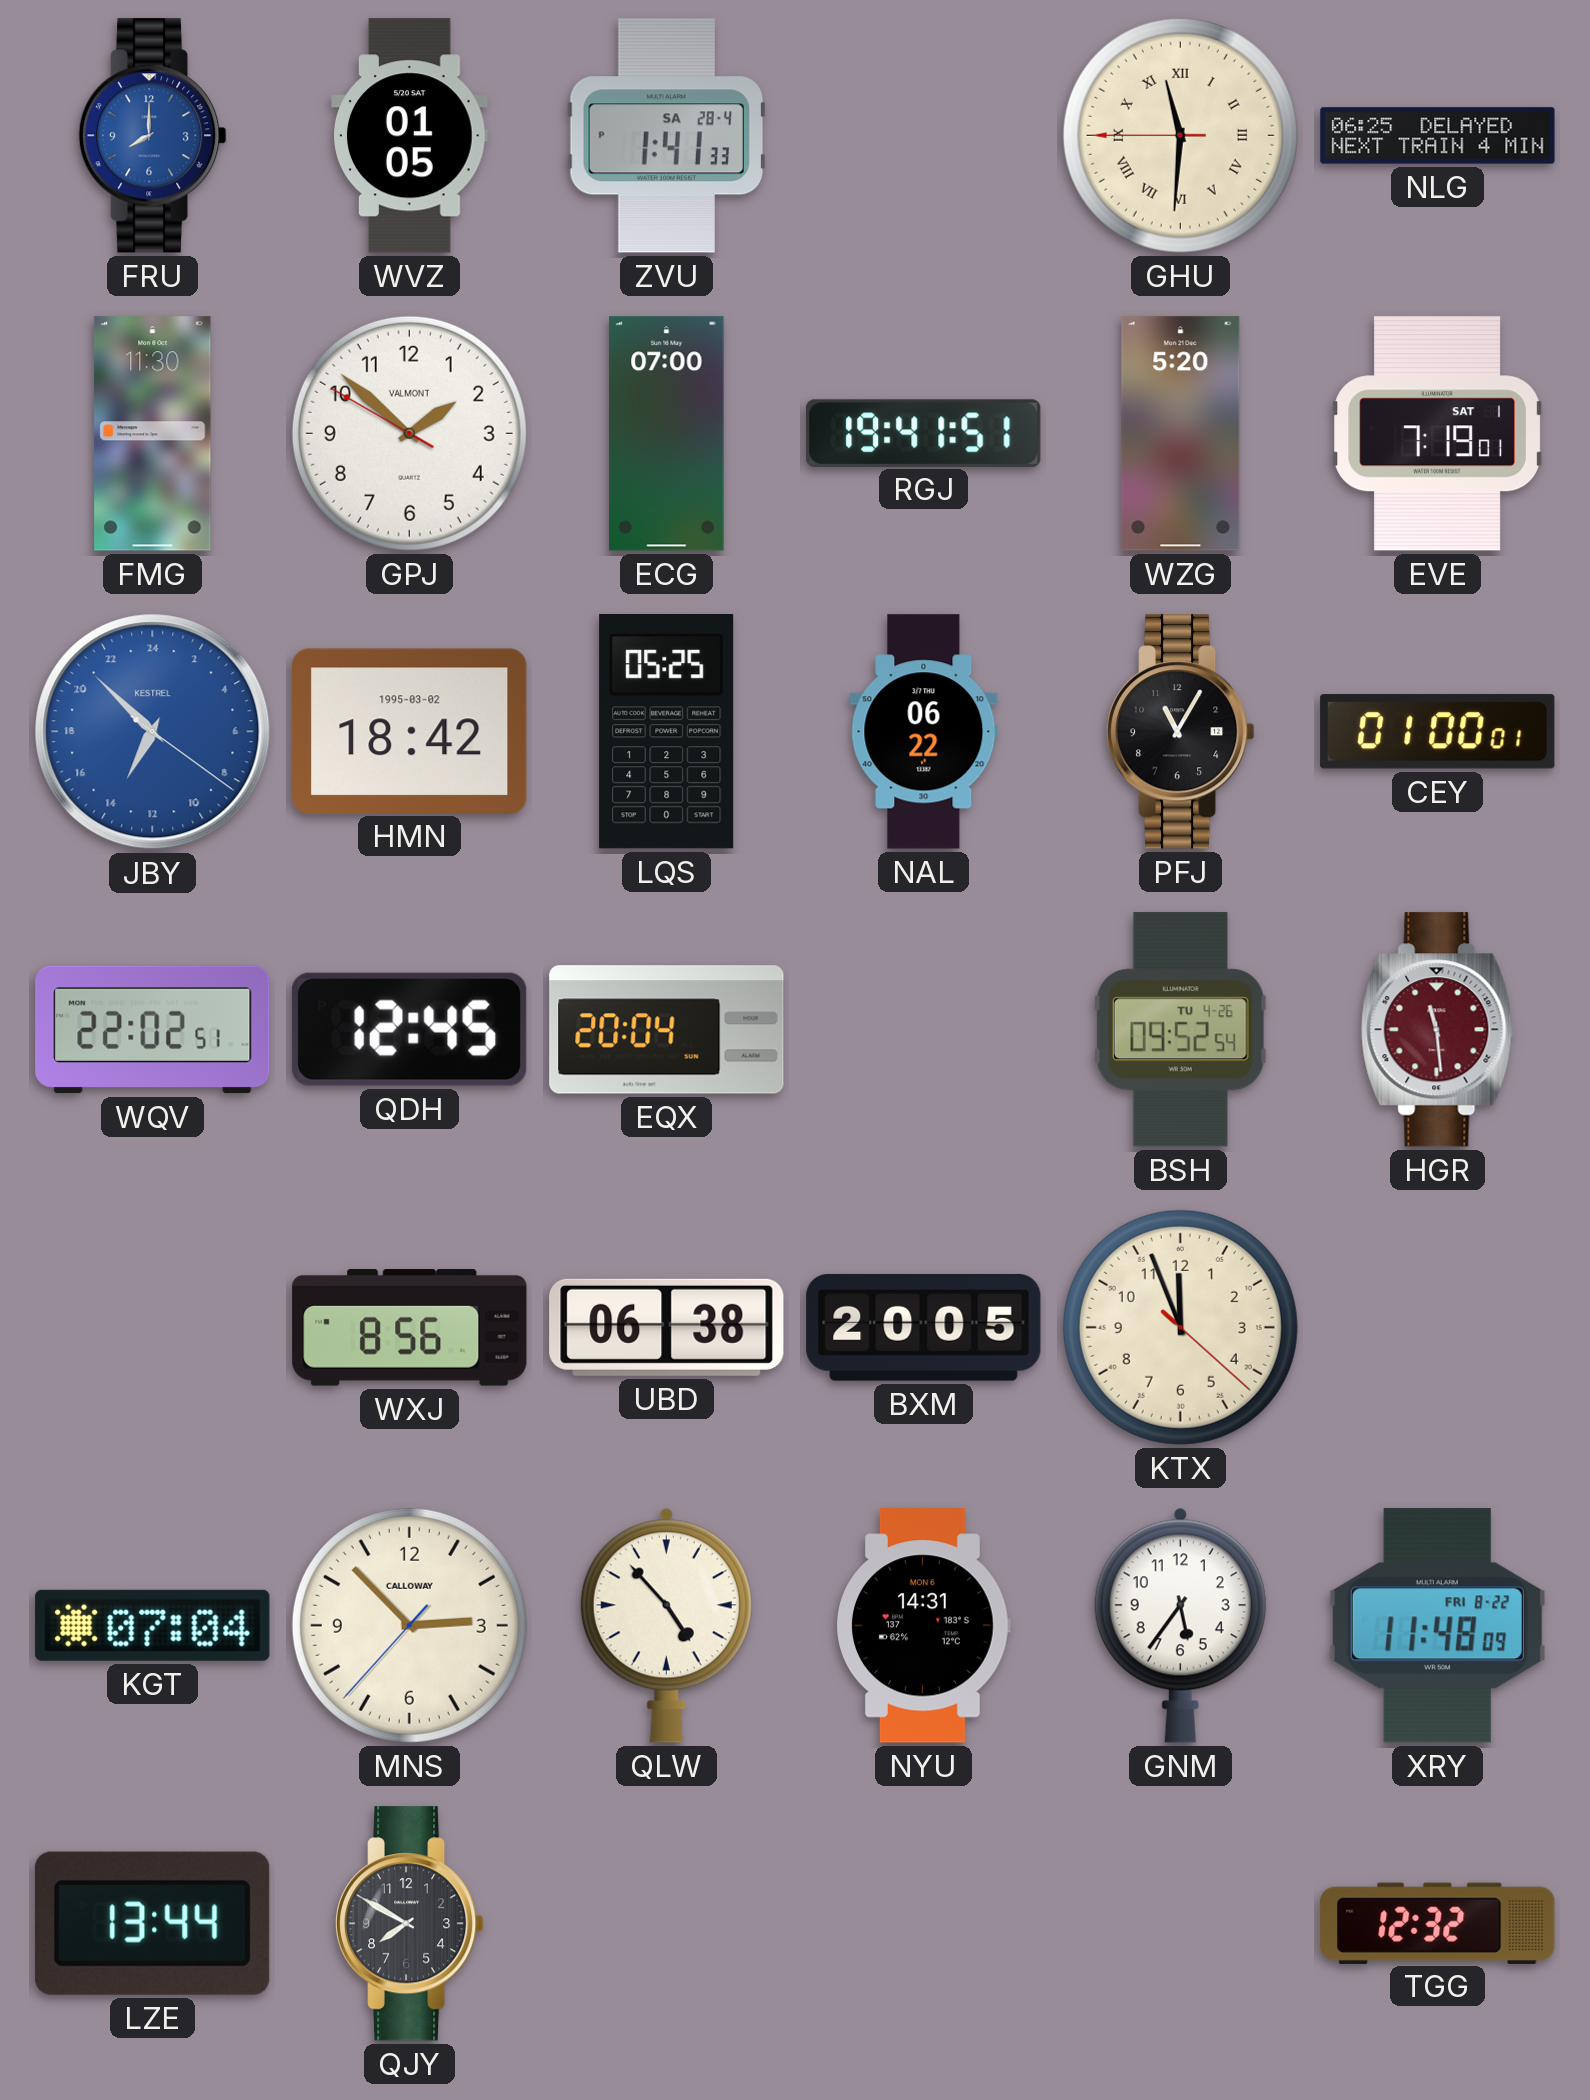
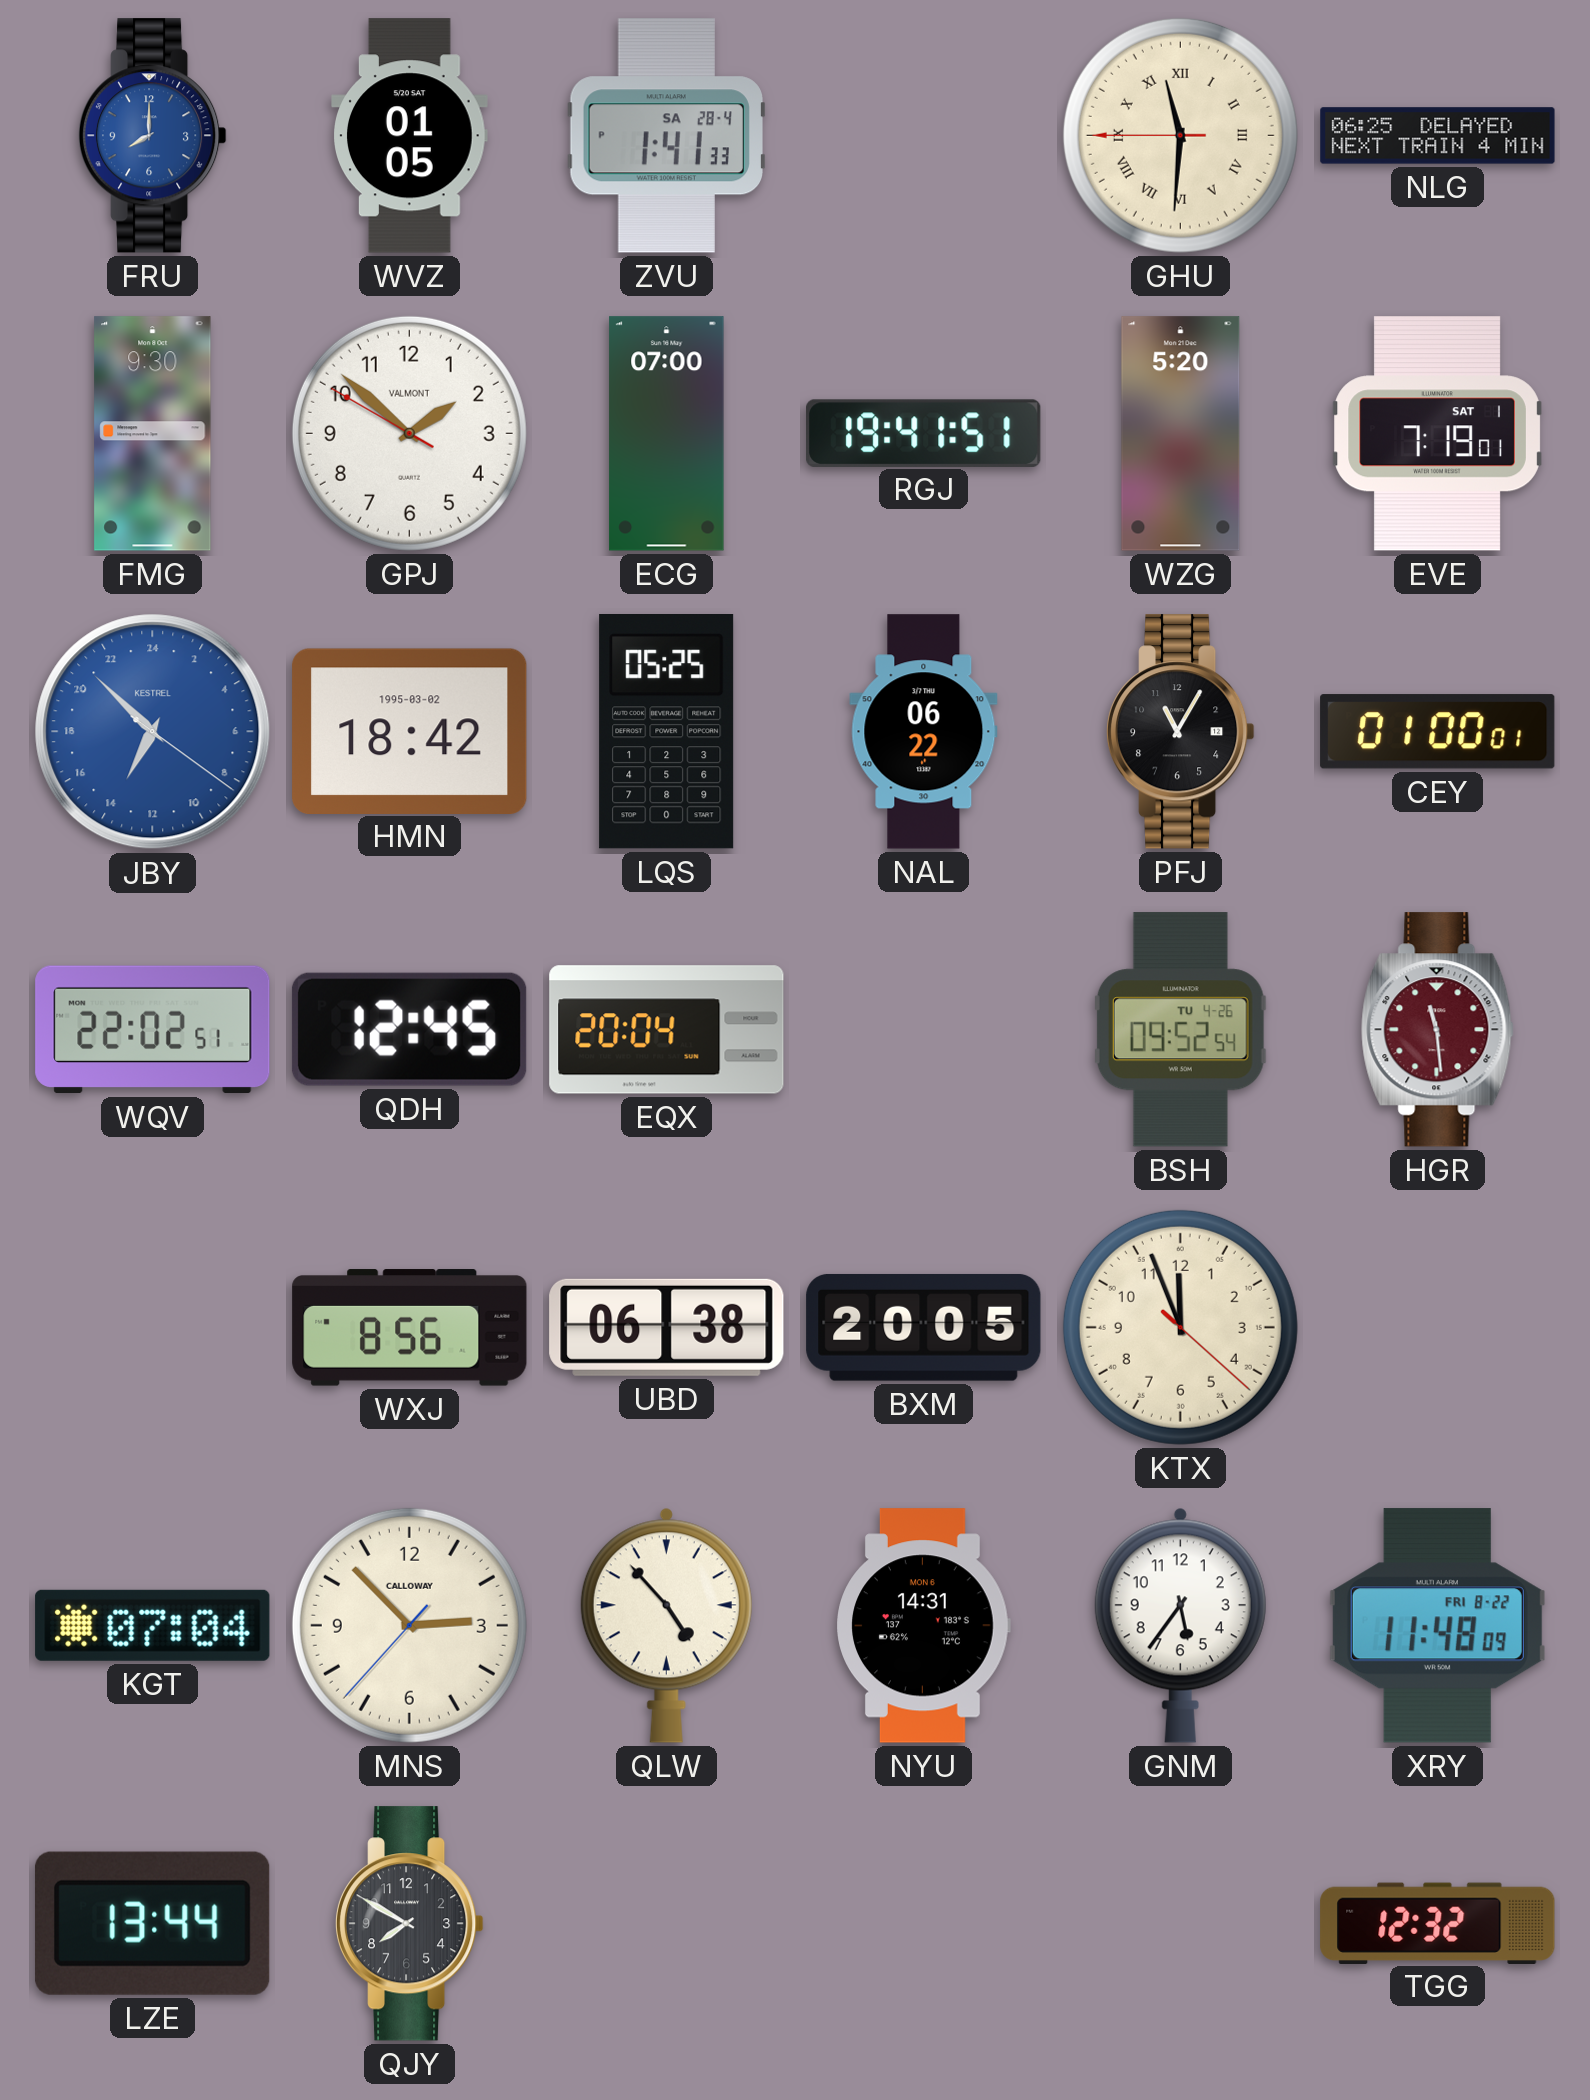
FMG: 11:30 -> 9:30 (153, 434)
